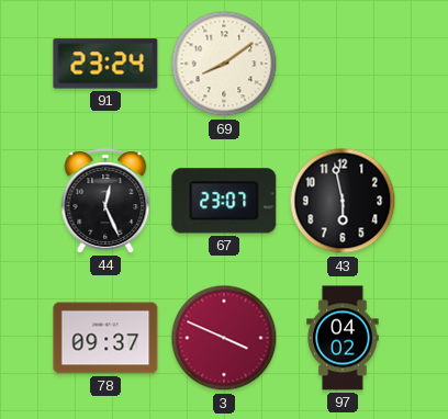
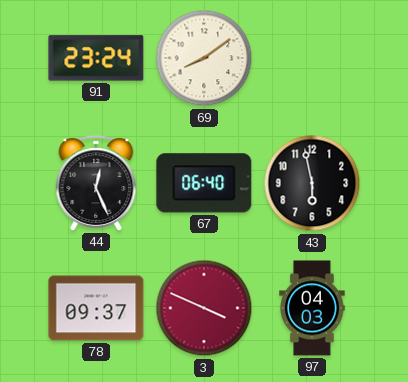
67: 23:07 -> 06:40 (204, 183)
97: 04:02 -> 04:03 (312, 308)
